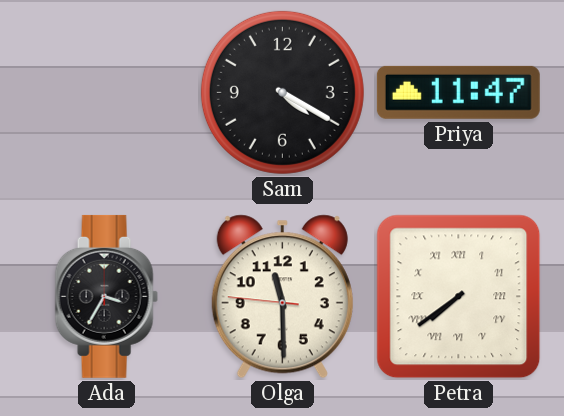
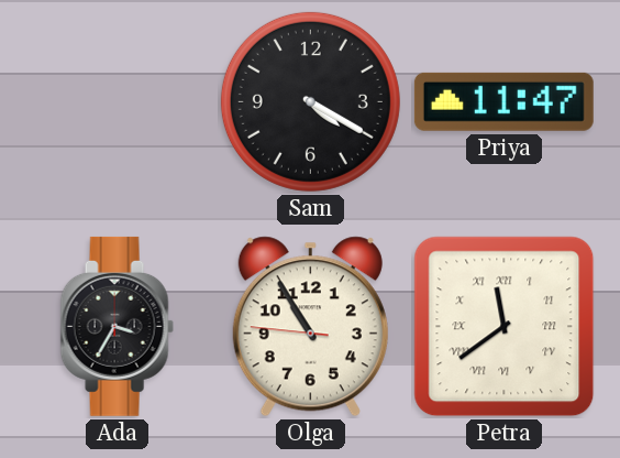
Olga: 11:29 -> 10:54 (310, 327)
Petra: 7:39 -> 11:39 (505, 327)
